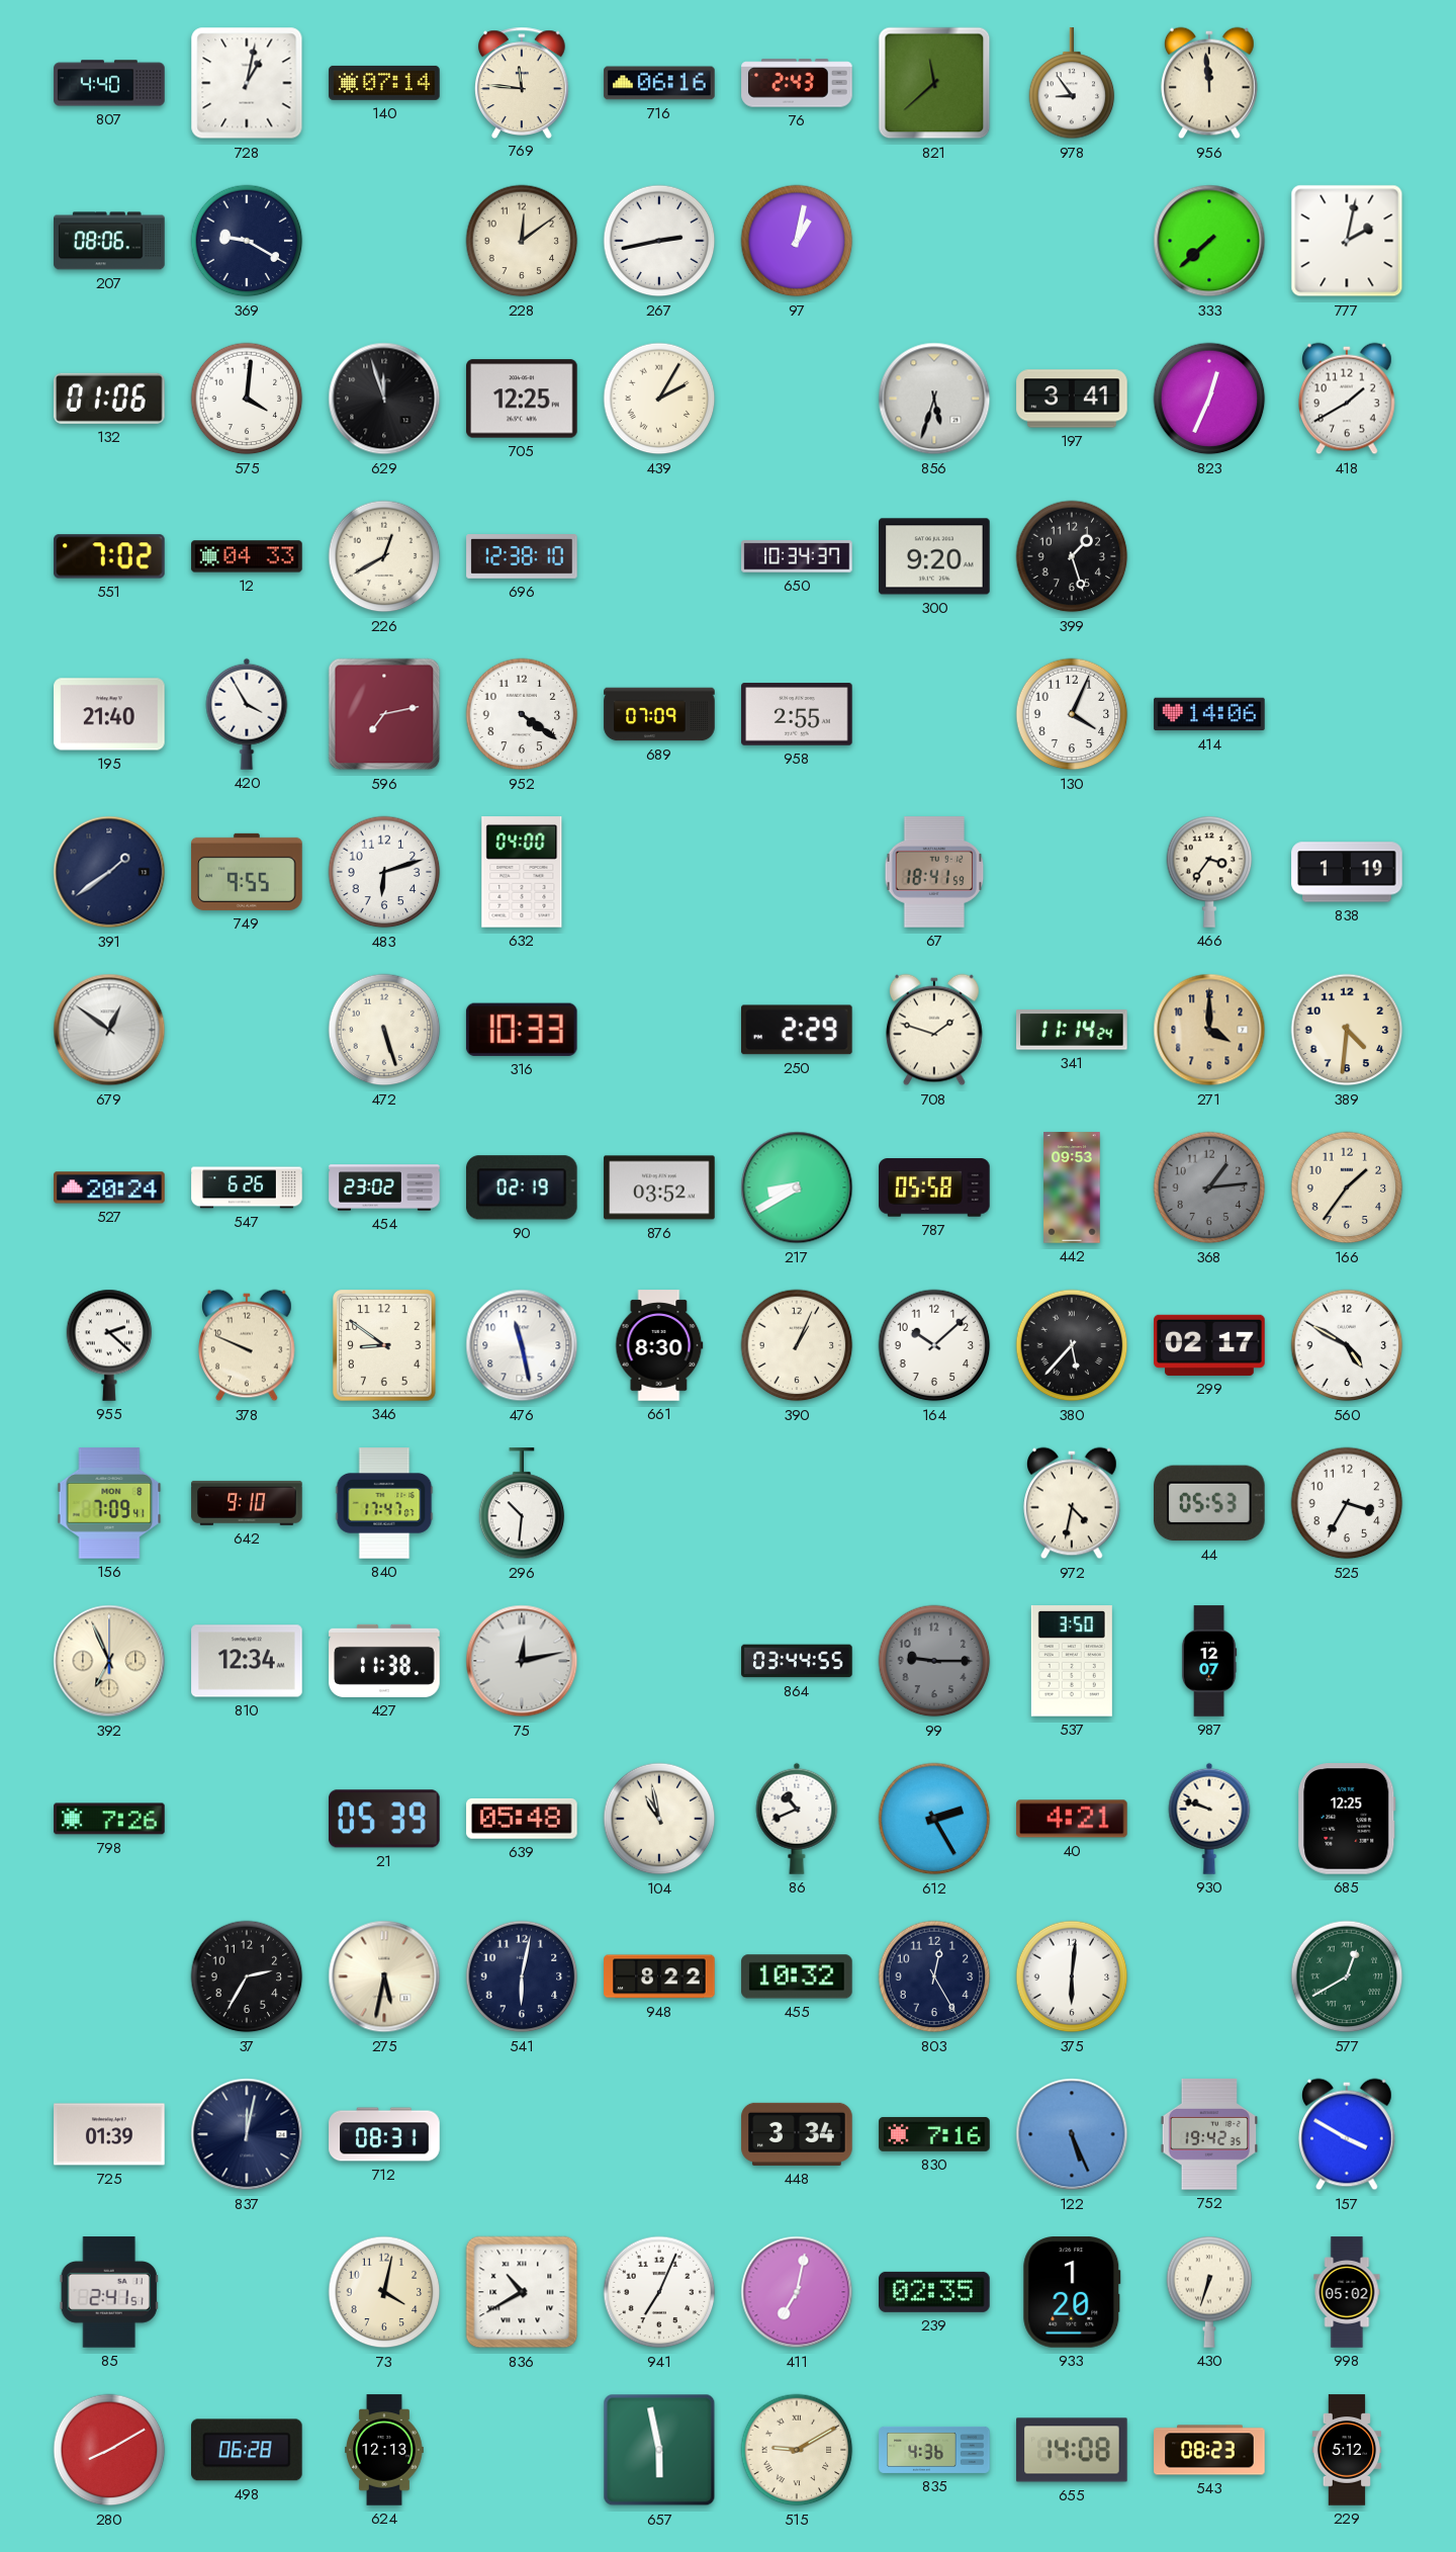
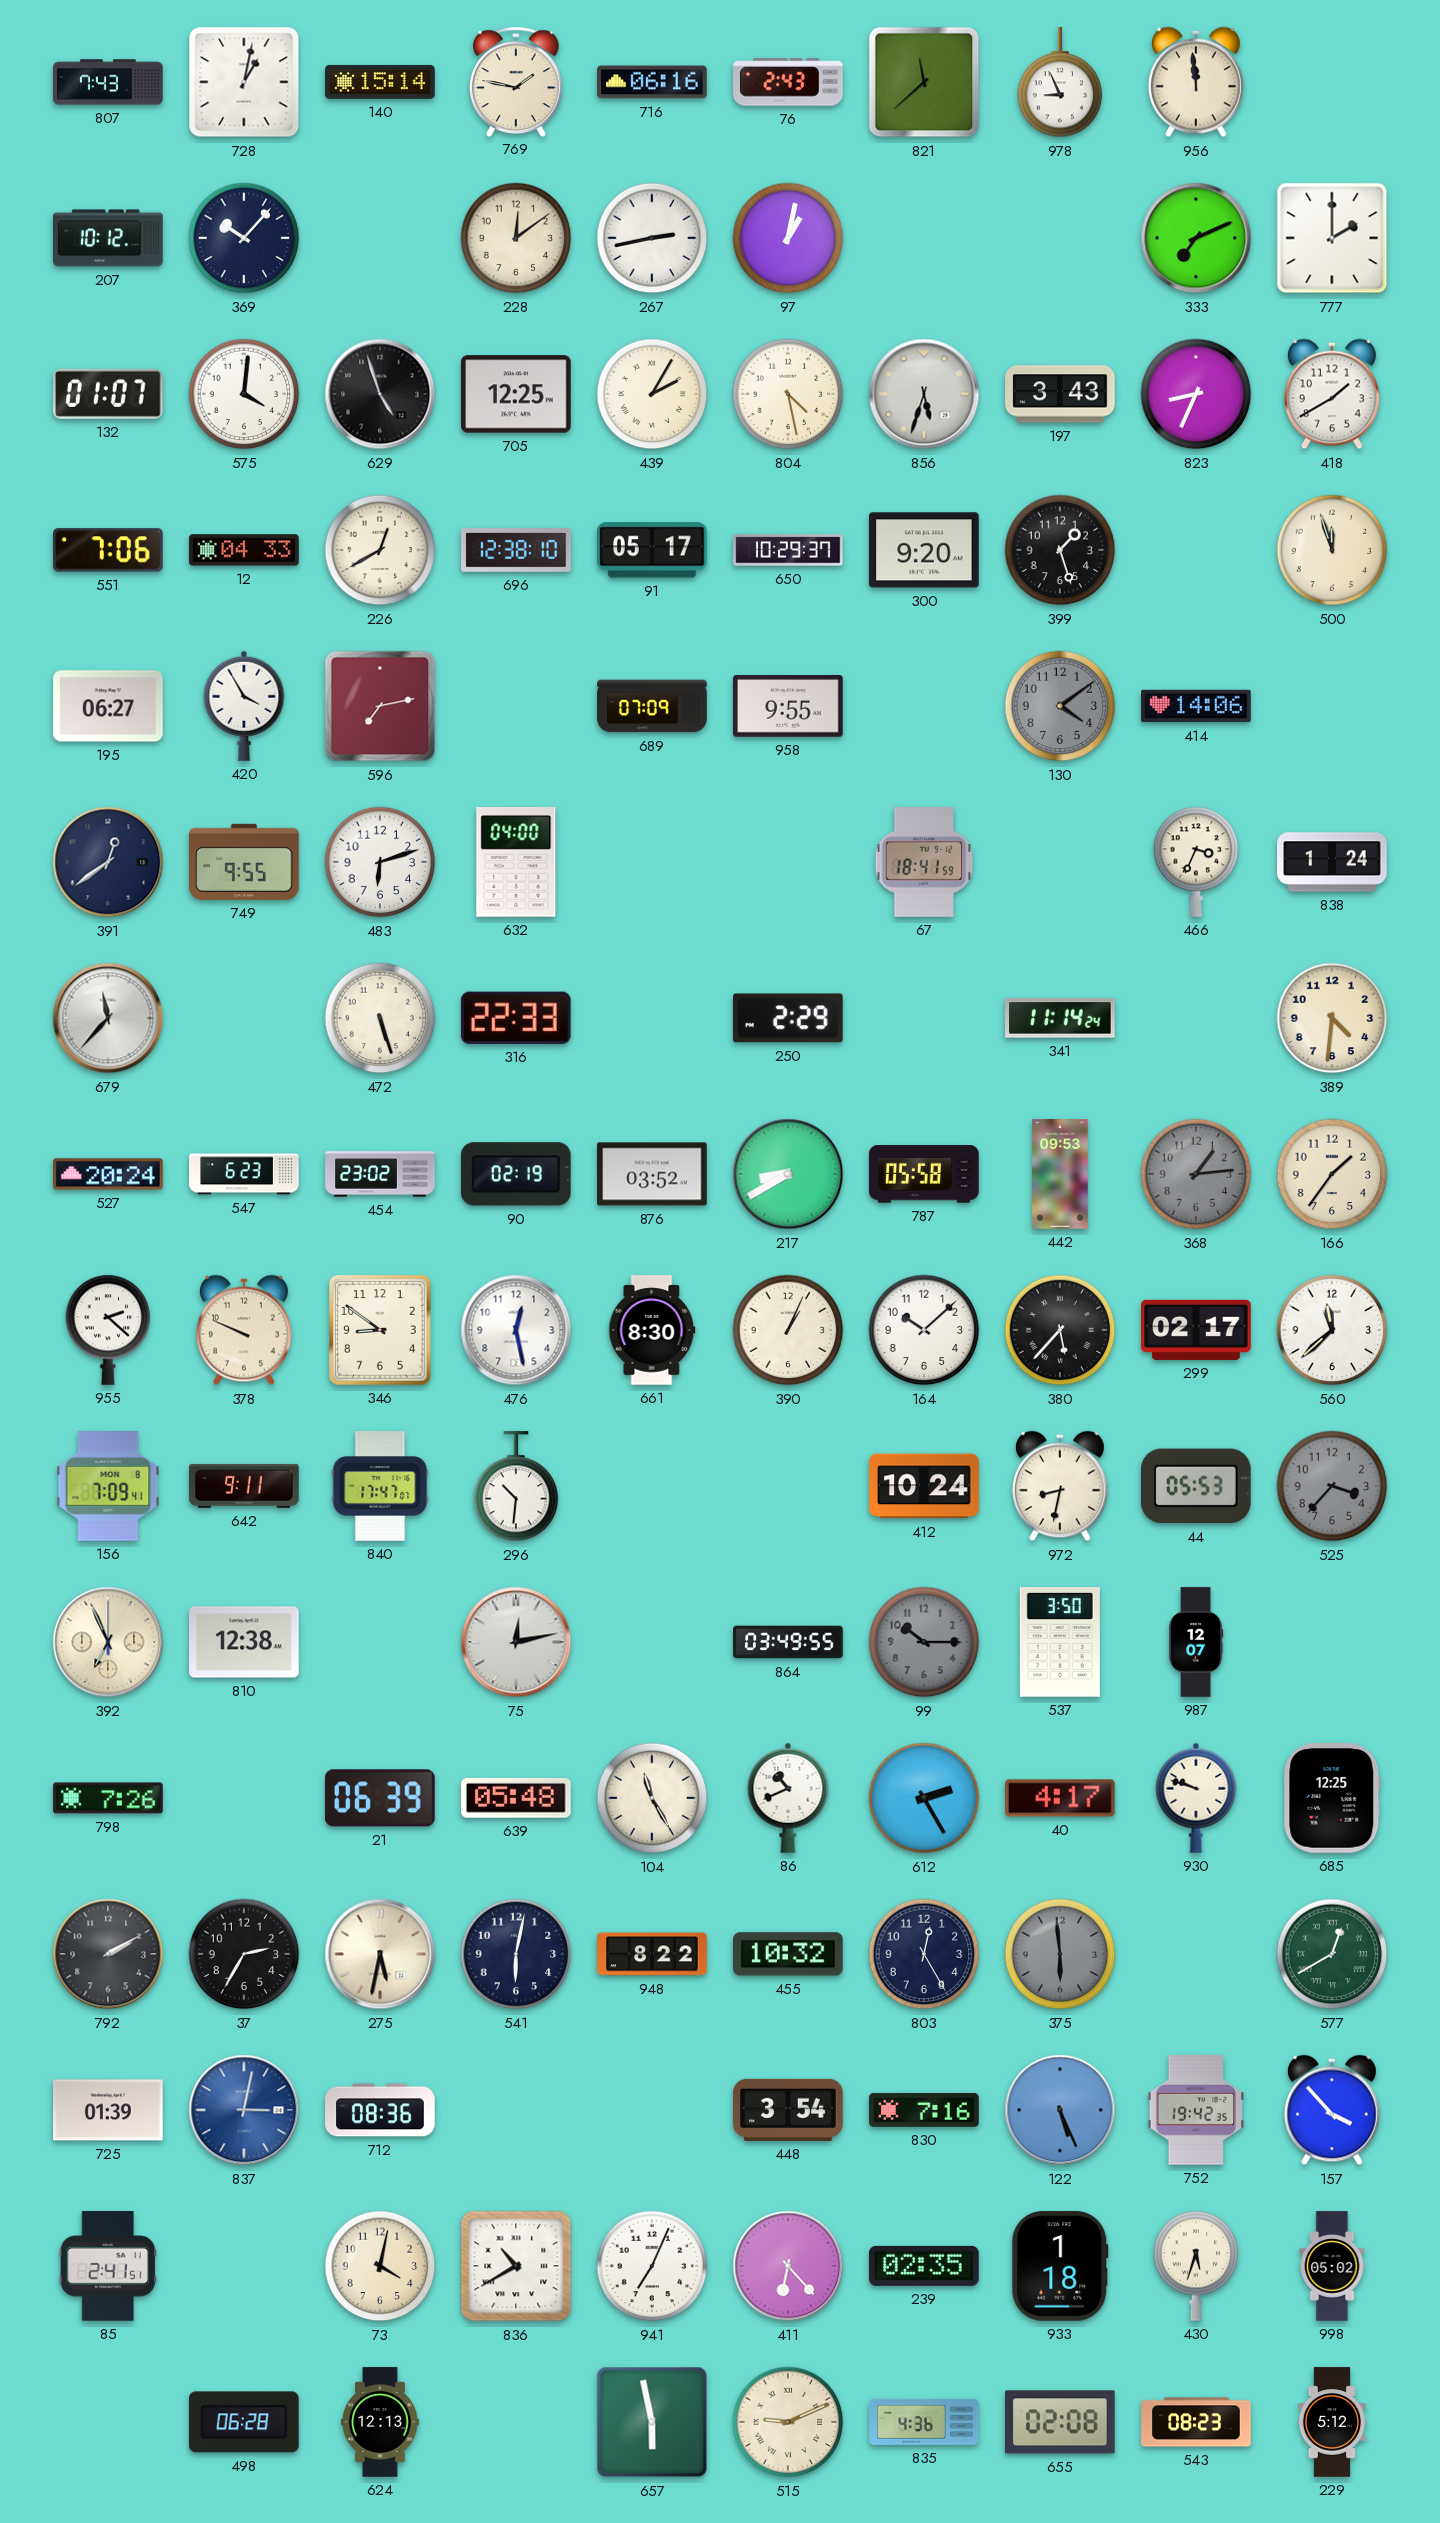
807: 4:40 -> 7:43 (108, 82)
140: 07:14 -> 15:14 (380, 82)
769: 11:46 -> 1:47 (516, 81)
978: 8:54 -> 8:56 (1060, 83)
207: 08:06 -> 10:12 (108, 238)
369: 9:20 -> 10:07 (244, 238)
333: 7:38 -> 7:11 (1196, 238)
777: 2:02 -> 2:00 (1332, 238)
132: 01:06 -> 01:07 (109, 394)
629: 11:57 -> 4:57 (380, 394)
804: none -> 4:28 (788, 394)
197: 3:41 -> 3:43 (1060, 394)
823: 12:34 -> 8:34 (1196, 394)
551: 7:02 -> 7:06 (108, 550)
91: none -> 05:17 (652, 550)
650: 10:34 -> 10:29 (788, 550)
500: none -> 11:57 (1332, 550)
195: 21:40 -> 06:27 (108, 706)
952: 4:21 -> none (522, 714)
958: 2:55 -> 9:55 (788, 706)
130: 4:04 -> 4:09 (1060, 706)
130 dial: white -> grey (1060, 706)
391: 1:39 -> 12:39 (108, 862)
466: 3:36 -> 3:34 (1196, 862)
838: 1:19 -> 1:24 (1332, 862)
679: 12:51 -> 11:37 (108, 1018)
316: 10:33 -> 22:33 (516, 1018)
708: 1:48 -> none (935, 1030)
271: 4:00 -> none (1209, 1030)
547: 6:26 -> 6:23 (244, 1174)
476: 11:28 -> 12:28 (516, 1330)
560: 4:50 -> 11:38 (1332, 1330)
642: 9:10 -> 9:11 (244, 1486)
412: none -> 10:24 (924, 1486)
972: 4:32 -> 8:32 (1061, 1486)
525: 3:35 -> 3:37 (1332, 1486)
525 dial: white -> grey (1332, 1486)
810: 12:34 -> 12:38 (244, 1642)
427: 11:38 -> none (384, 1661)
864: 03:44 -> 03:49 (788, 1642)
99: 9:15 -> 10:15 (924, 1642)
21: 05:39 -> 06:39 (381, 1798)
104: 10:58 -> 11:25 (652, 1798)
40: 4:21 -> 4:17 (1060, 1798)
792: none -> 2:10 (108, 1954)
375: 6:01 -> 5:59 (1060, 1954)
375 dial: white -> grey (1060, 1954)
837: 12:02 -> 3:02 (244, 2110)
837 dial: navy -> blue (244, 2110)
712: 08:31 -> 08:36 (380, 2110)
448: 3:34 -> 3:54 (788, 2110)
157: 3:50 -> 3:53 (1333, 2110)
411: 7:02 -> 6:23 (788, 2266)
933: 1:20 -> 1:18 (1060, 2266)
430: 6:33 -> 5:33 (1196, 2266)
280: 8:10 -> none (109, 2450)
515: 9:10 -> 9:11 (788, 2422)
655: 14:08 -> 02:08 (1060, 2422)
